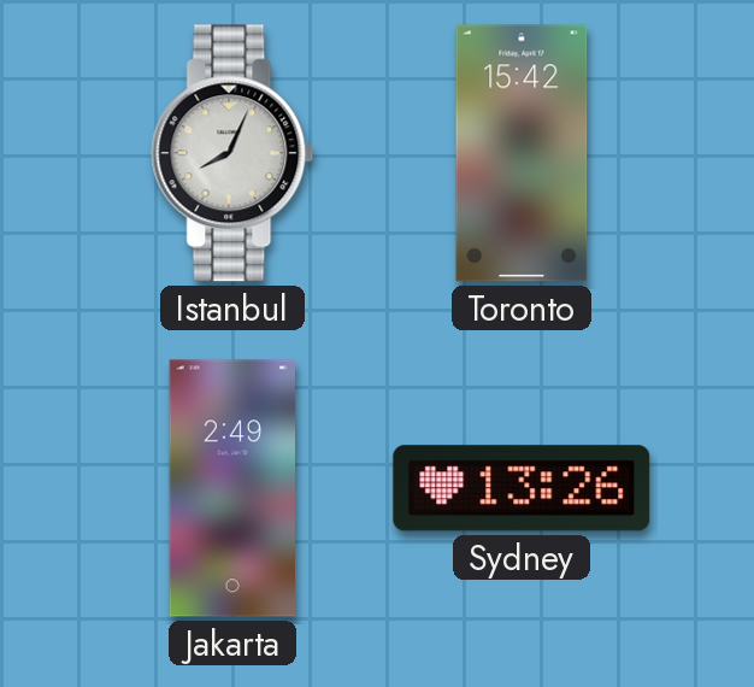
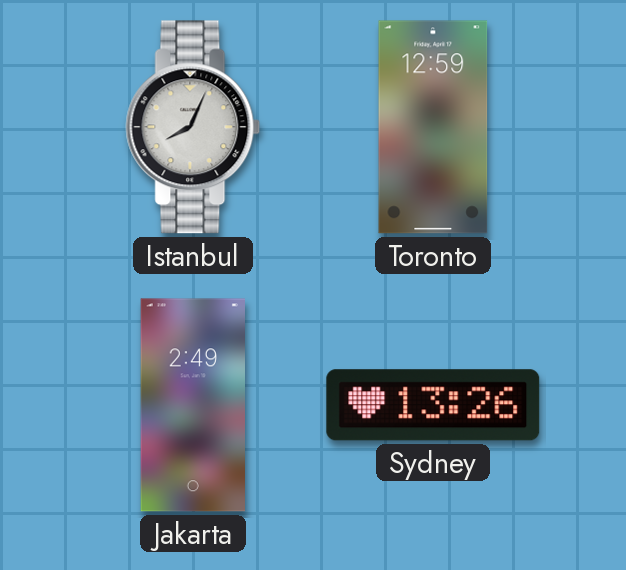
Toronto: 15:42 -> 12:59 (433, 127)
